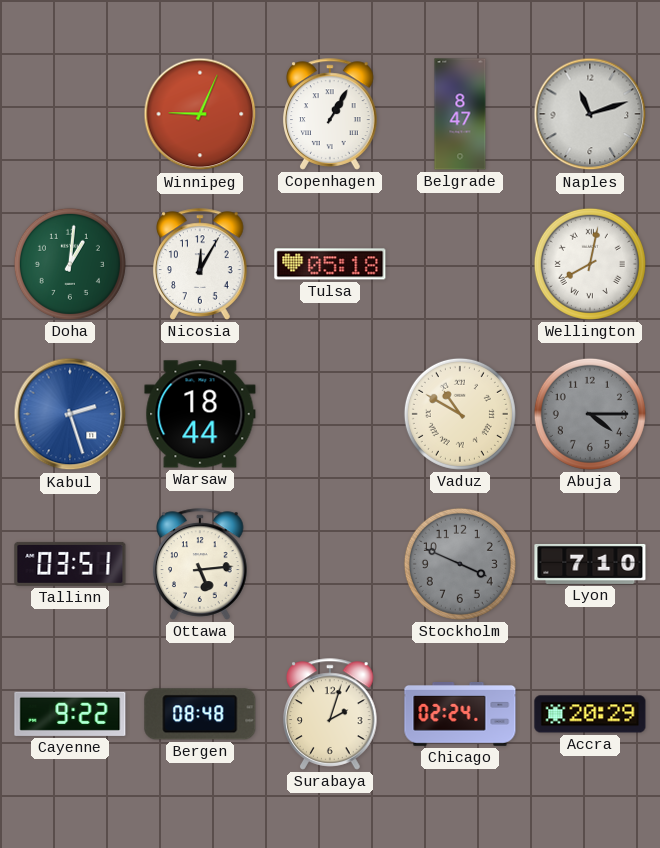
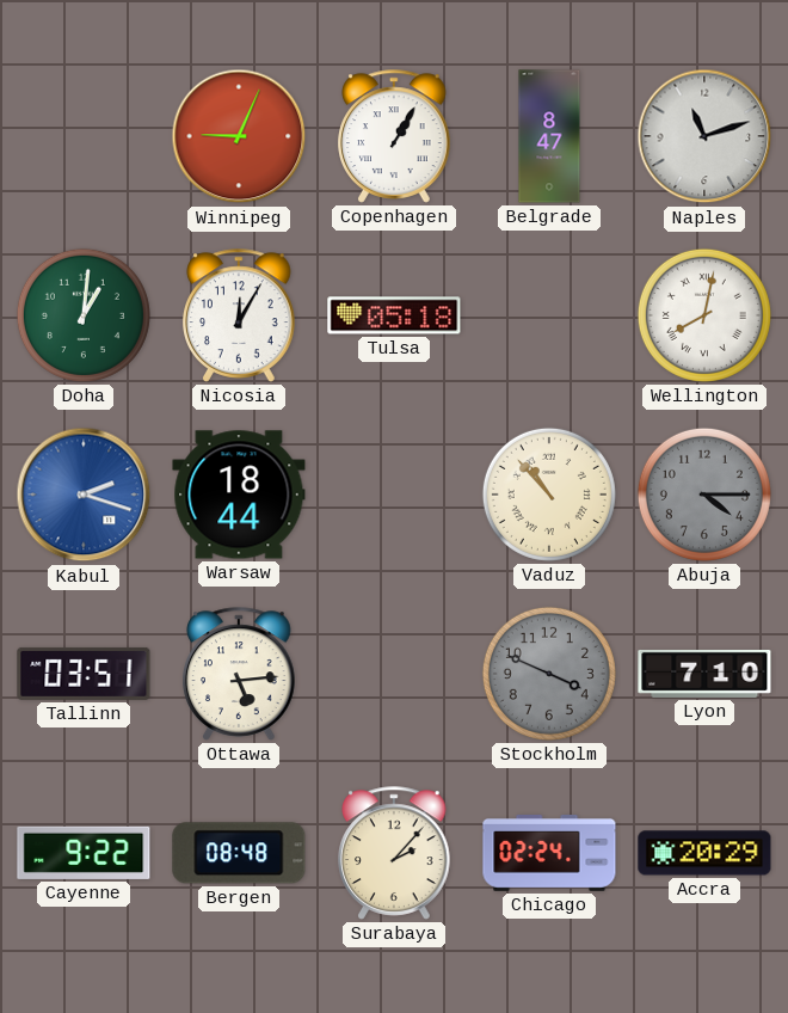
Kabul: 2:27 -> 2:18 (84, 495)
Vaduz: 10:50 -> 10:53 (549, 495)
Surabaya: 2:03 -> 2:07 (394, 853)
